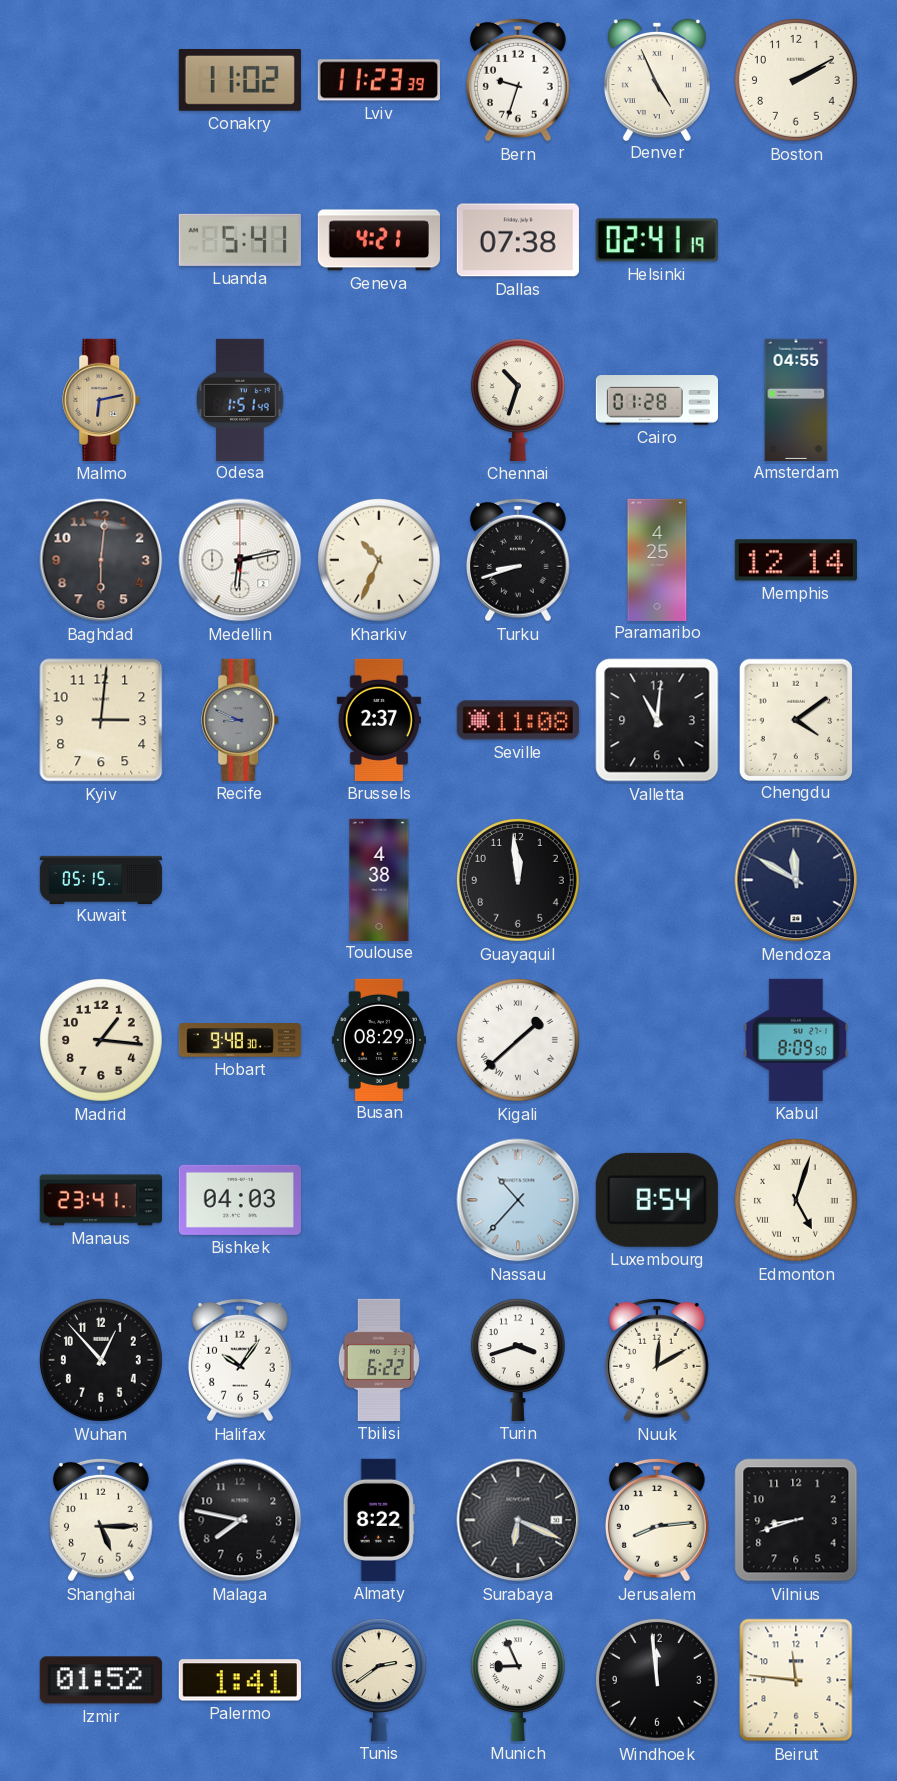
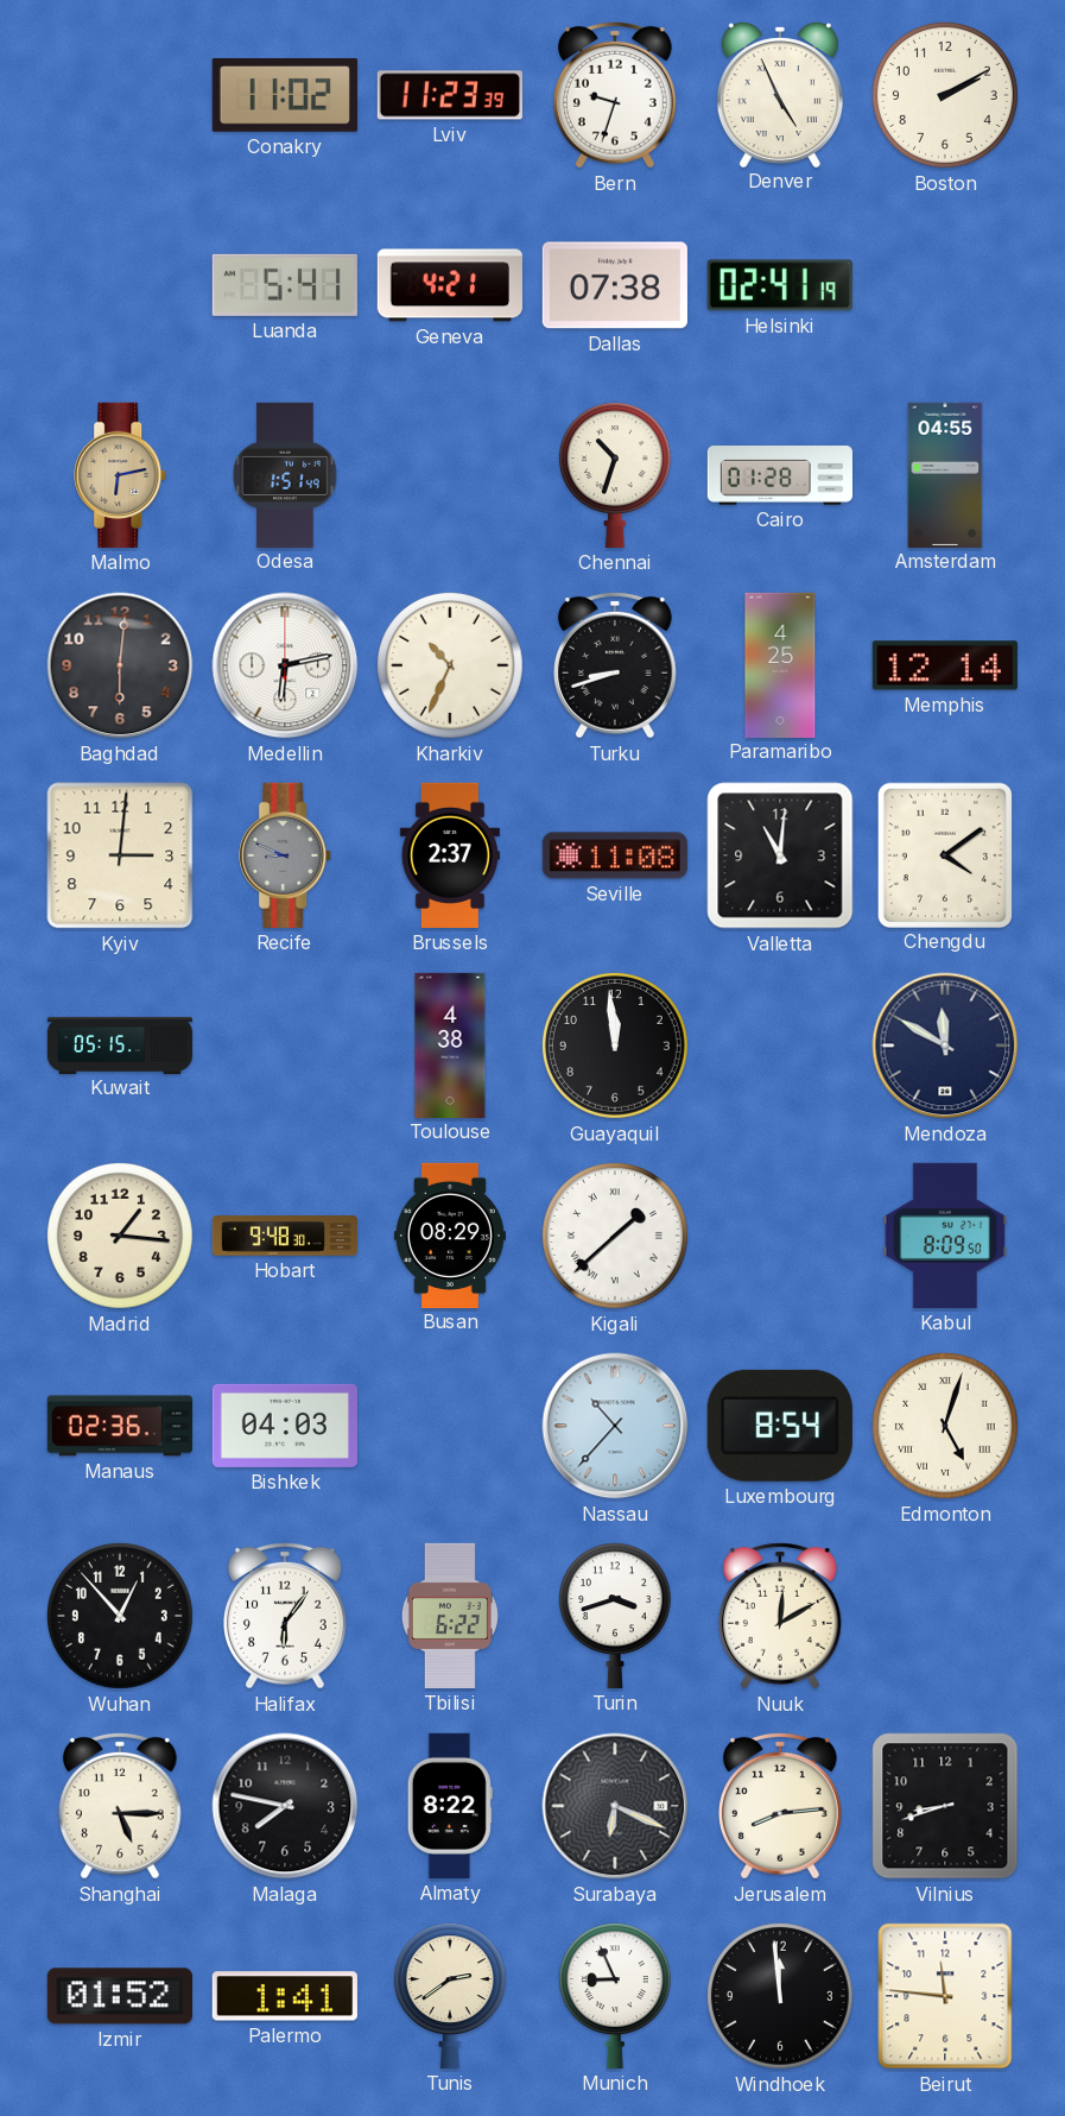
Manaus: 23:41 -> 02:36 (120, 1426)
Halifax: 10:06 -> 6:06 (285, 1616)
